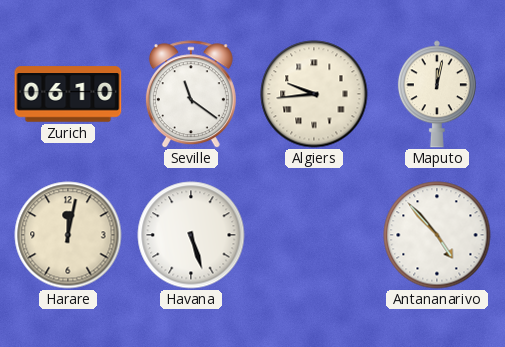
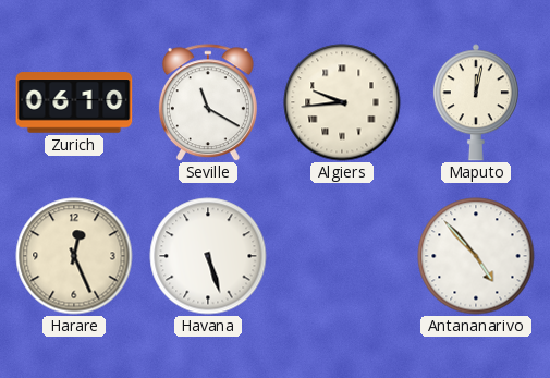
Seville: 11:21 -> 11:20 (208, 102)
Harare: 12:02 -> 12:26 (74, 256)
